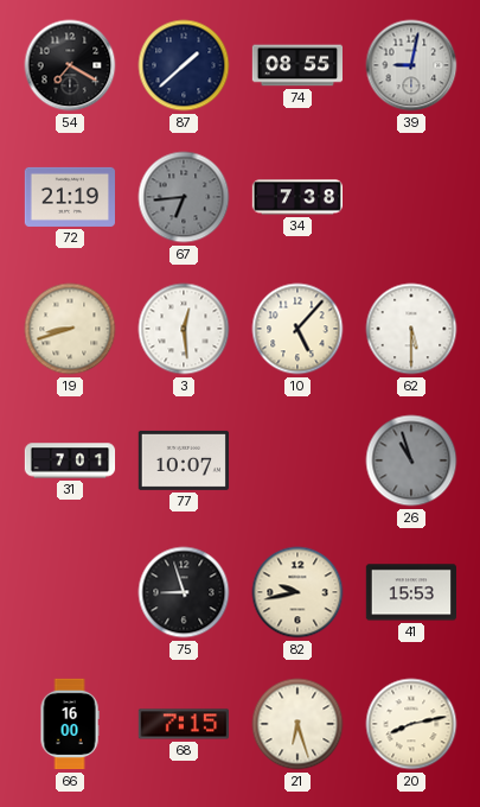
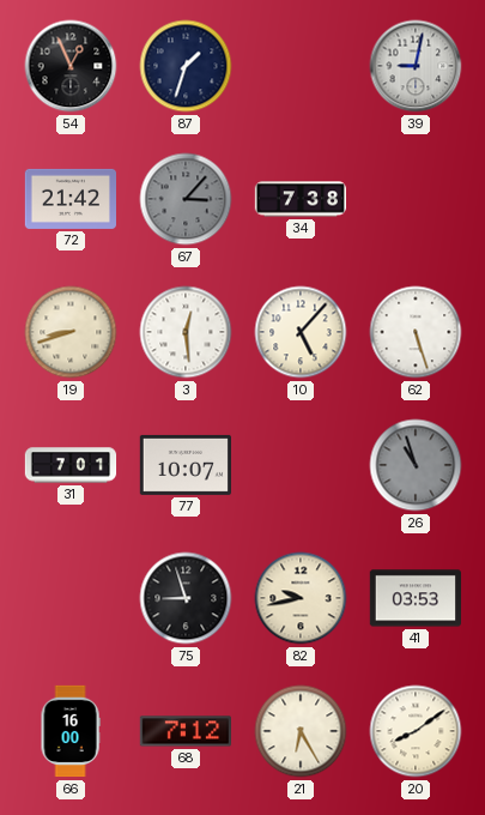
54: 7:20 -> 12:56 (71, 66)
87: 1:38 -> 1:33 (186, 66)
74: 08:55 -> none (297, 65)
72: 21:19 -> 21:42 (69, 199)
67: 6:44 -> 3:07 (186, 199)
62: 5:30 -> 5:27 (416, 332)
41: 15:53 -> 03:53 (414, 598)
68: 7:15 -> 7:12 (184, 731)
21: 6:27 -> 6:25 (301, 731)
20: 8:13 -> 8:09 (416, 731)
